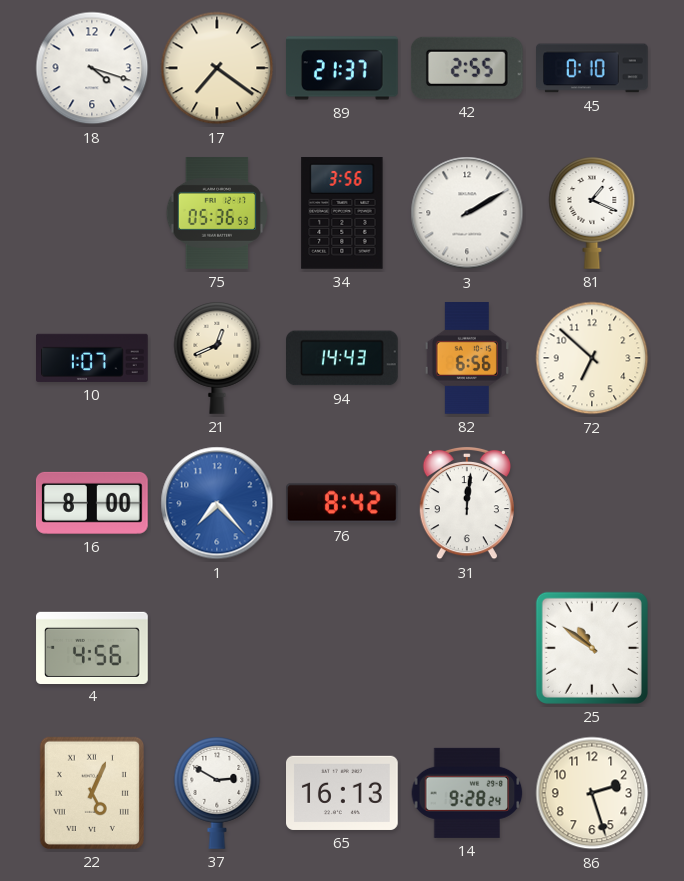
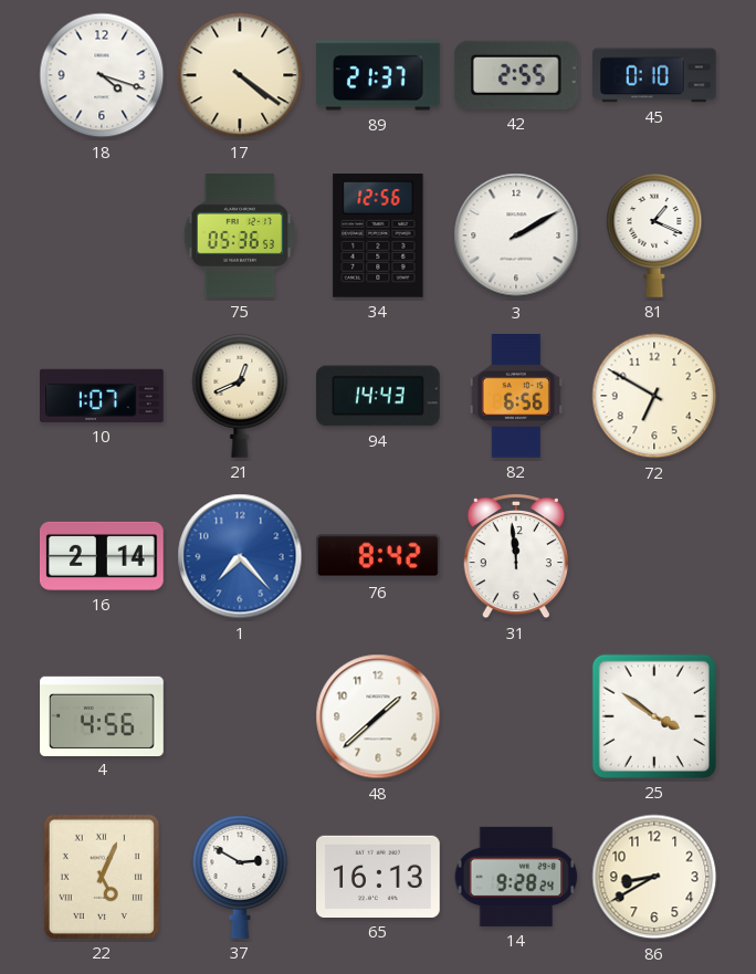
17: 7:21 -> 4:21 (240, 75)
34: 3:56 -> 12:56 (378, 237)
72: 6:52 -> 6:50 (654, 396)
16: 8:00 -> 2:14 (102, 556)
31: 12:01 -> 11:59 (516, 556)
48: none -> 1:38 (378, 716)
25: 10:51 -> 3:51 (654, 716)
86: 2:27 -> 8:40 (654, 877)
